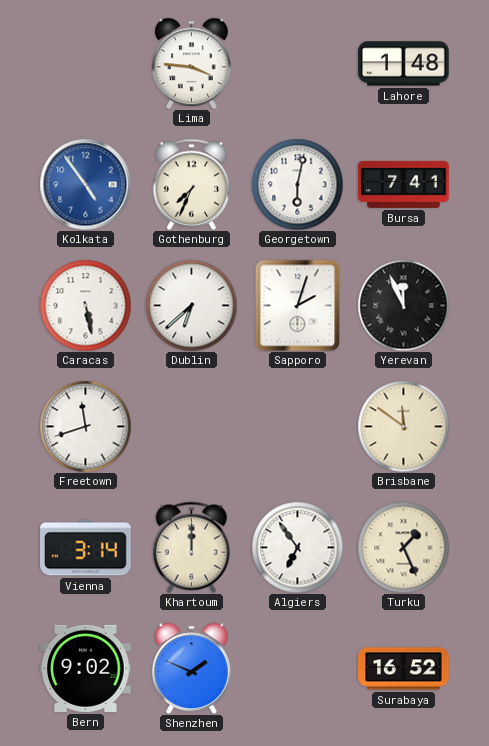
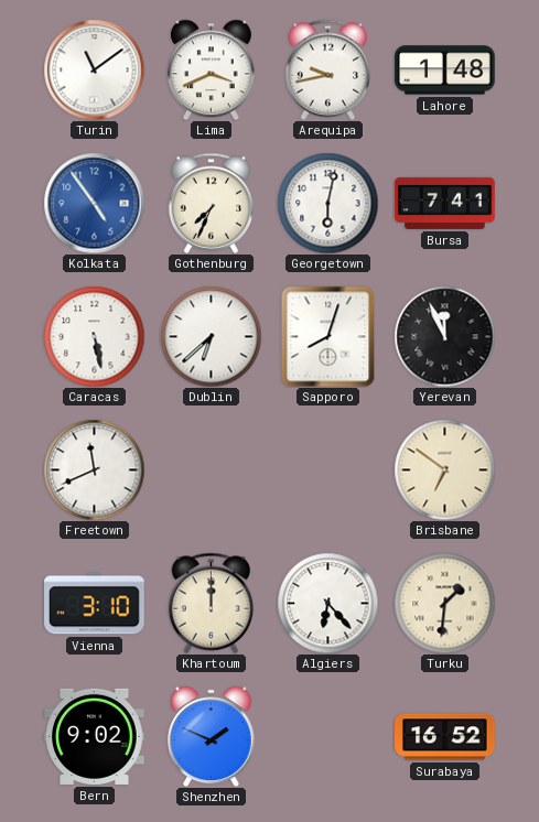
Turin: none -> 11:09 (94, 69)
Lima: 3:46 -> 3:41 (211, 69)
Arequipa: none -> 9:43 (328, 69)
Sapporo: 2:03 -> 8:03 (328, 336)
Freetown: 11:42 -> 11:41 (94, 469)
Brisbane: 11:51 -> 6:51 (444, 469)
Vienna: 3:14 -> 3:10 (95, 604)
Algiers: 6:54 -> 6:23 (327, 603)
Turku: 1:26 -> 1:31 (444, 603)
